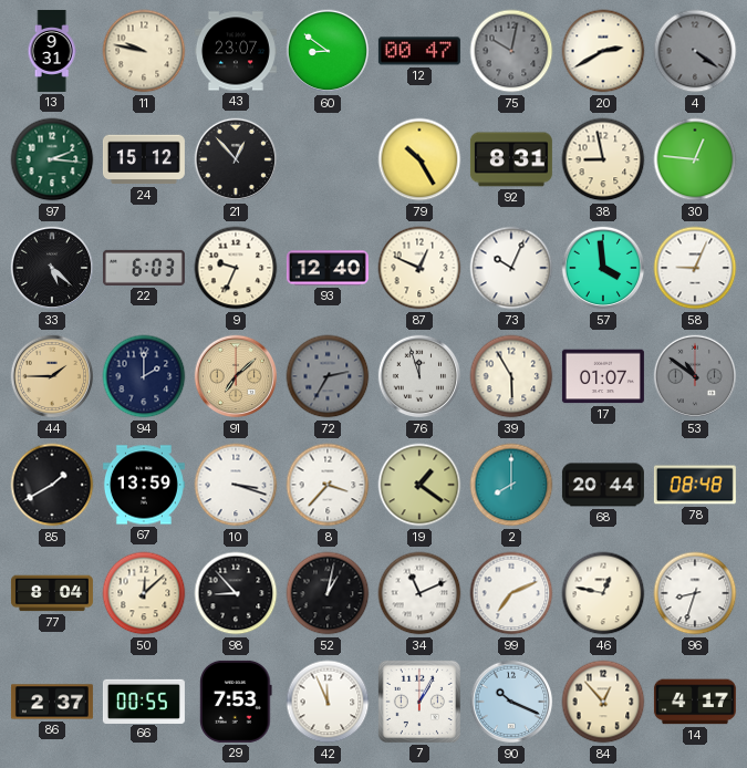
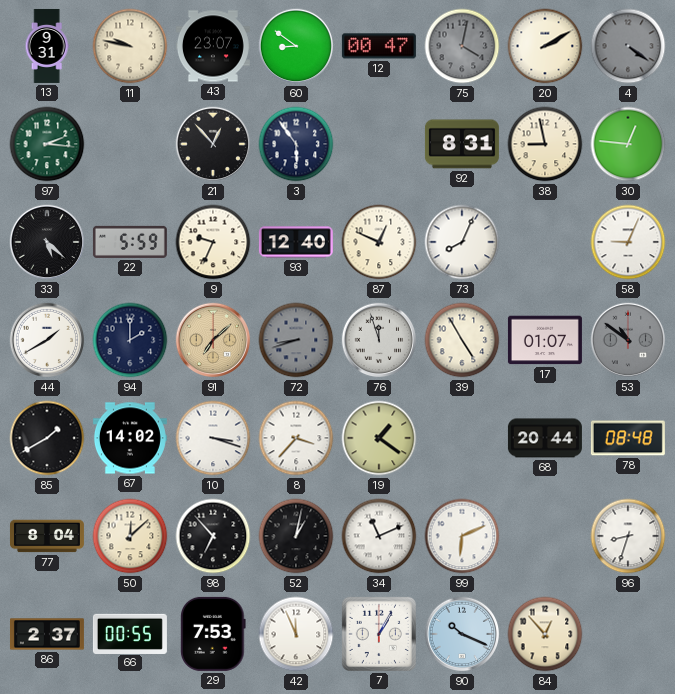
75: 10:02 -> 4:02 (462, 46)
20: 2:40 -> 2:10 (545, 46)
24: 15:12 -> none (144, 159)
3: none -> 5:54 (296, 144)
79: 10:25 -> none (419, 159)
22: 6:03 -> 5:59 (130, 242)
73: 10:04 -> 8:04 (462, 242)
57: 3:59 -> none (603, 268)
44: 1:45 -> 1:40 (47, 340)
44 dial: champagne -> white (47, 340)
72: 2:35 -> 8:42 (296, 340)
39: 5:55 -> 4:55 (462, 340)
67: 13:59 -> 14:02 (130, 438)
2: 8:00 -> none (511, 485)
98: 8:53 -> 6:53 (213, 536)
99: 7:11 -> 6:11 (462, 536)
46: 12:47 -> none (603, 593)
14: 4:17 -> none (695, 702)
